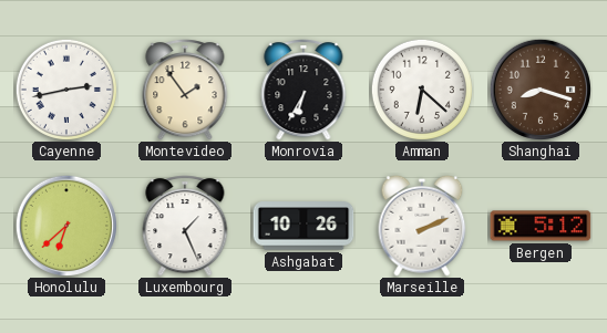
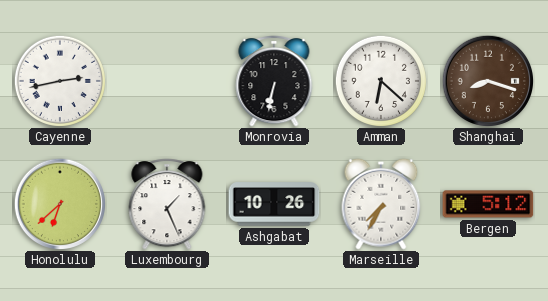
Montevideo: 1:54 -> none (185, 90)
Monrovia: 6:35 -> 6:32 (274, 81)
Marseille: 2:11 -> 7:35 (381, 204)
